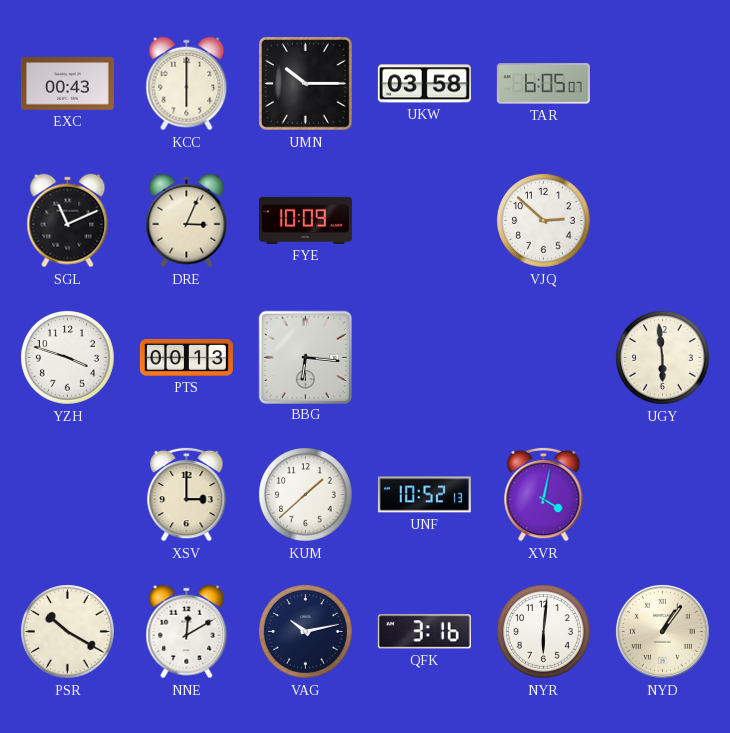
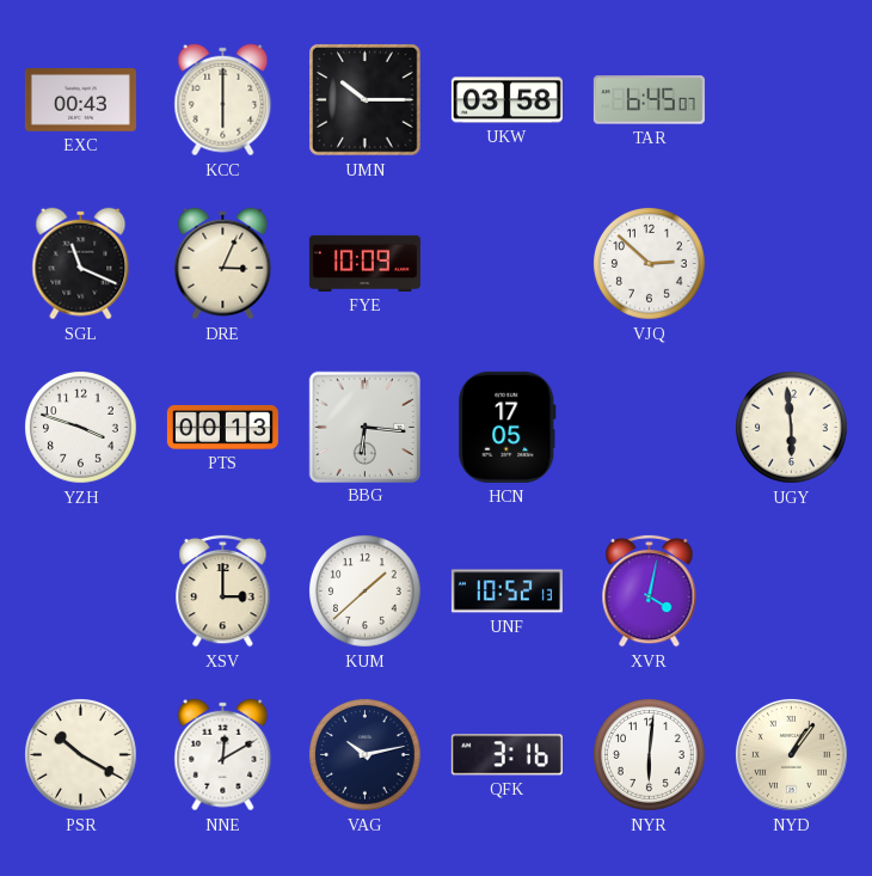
TAR: 6:05 -> 6:45 (649, 100)
SGL: 11:11 -> 11:19 (81, 264)
HCN: none -> 17:05 (508, 427)
